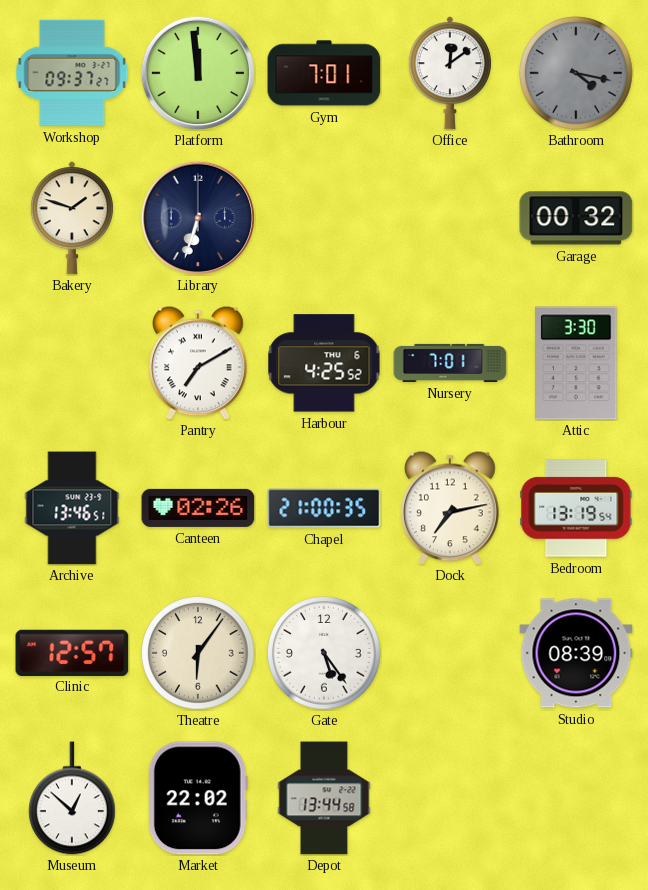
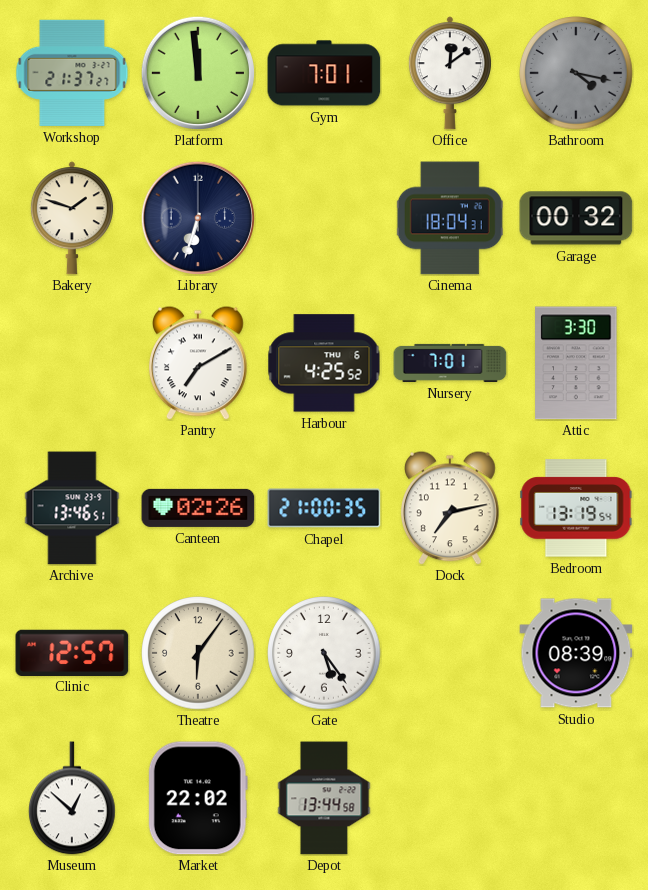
Workshop: 09:37 -> 21:37 (72, 73)
Cinema: none -> 18:04 (450, 218)
